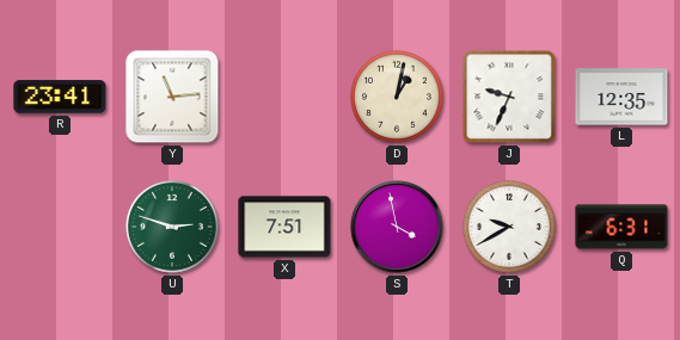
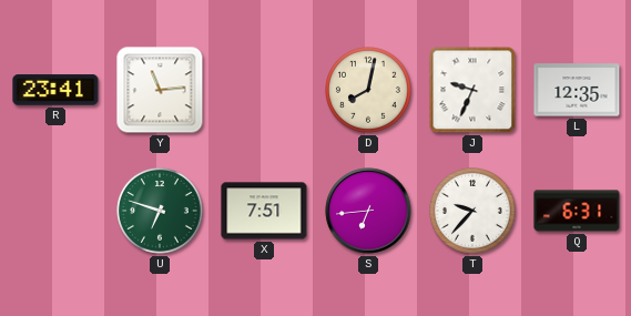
D: 1:02 -> 8:02 (369, 91)
U: 2:48 -> 6:48 (161, 212)
S: 3:58 -> 6:44 (368, 211)
T: 9:40 -> 9:37 (474, 212)
